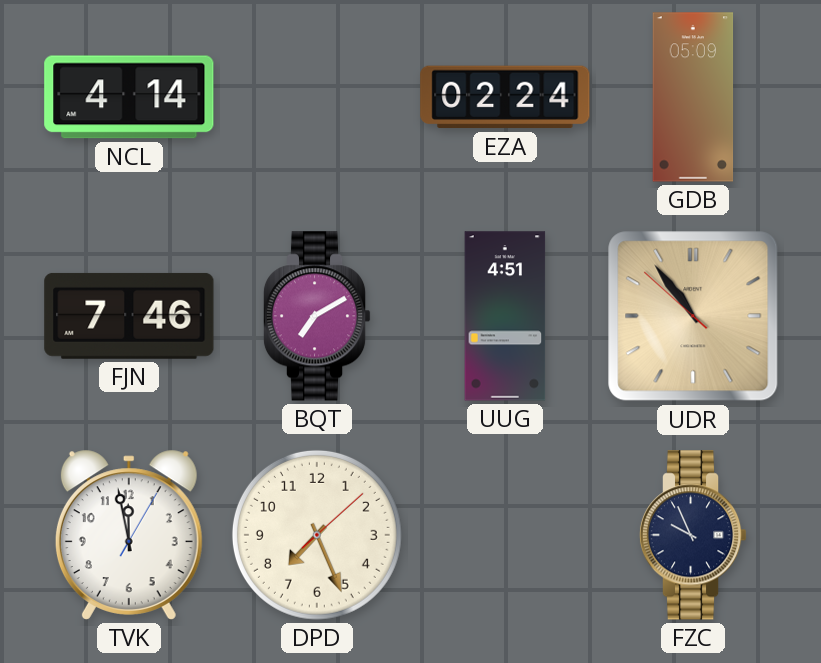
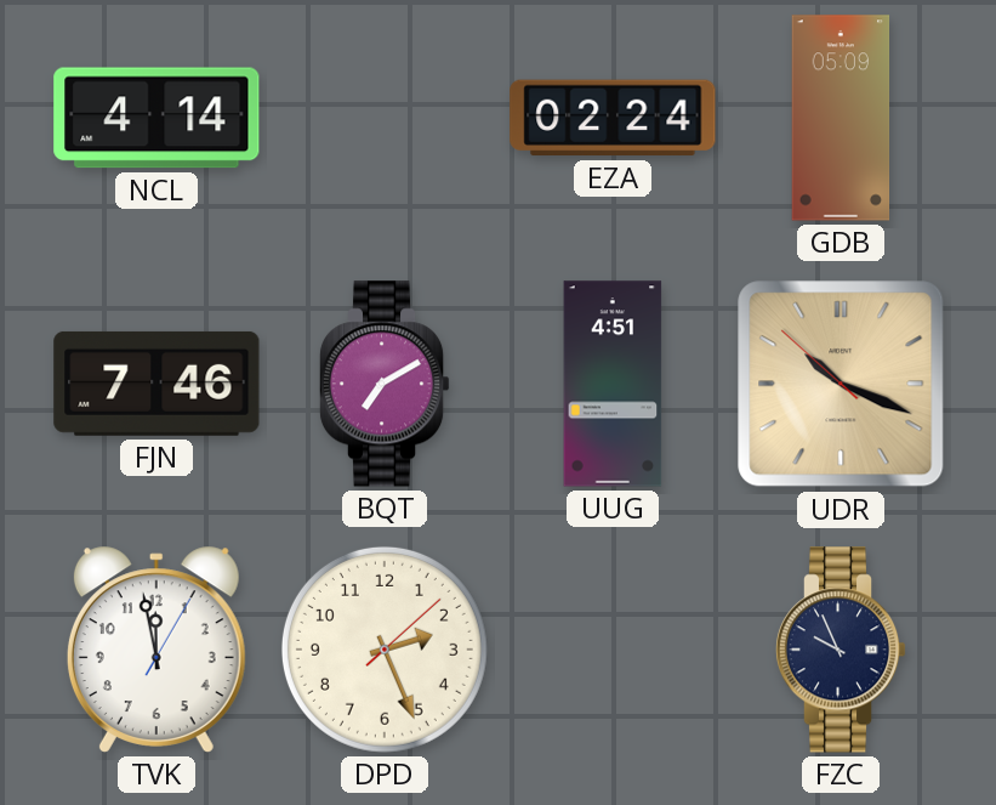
UDR: 10:53 -> 10:18 (841, 384)
DPD: 7:26 -> 2:26 (385, 650)
